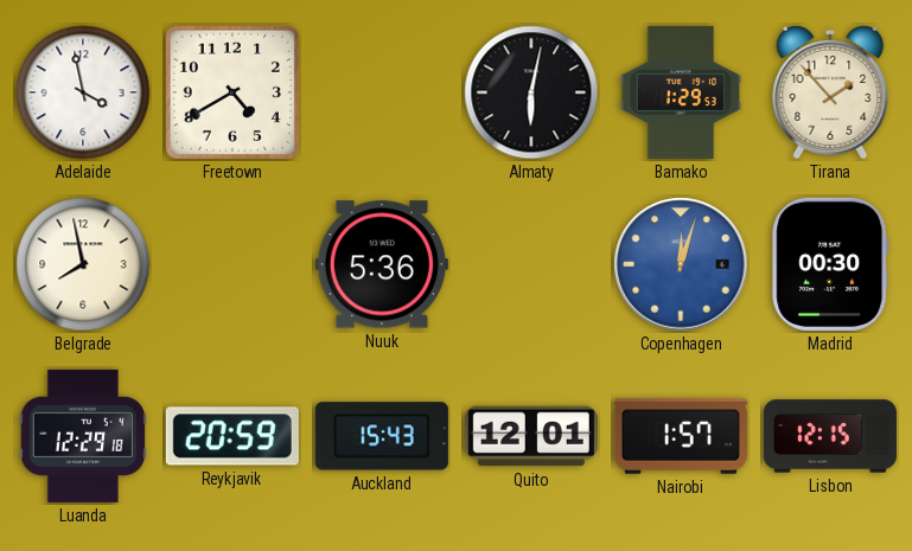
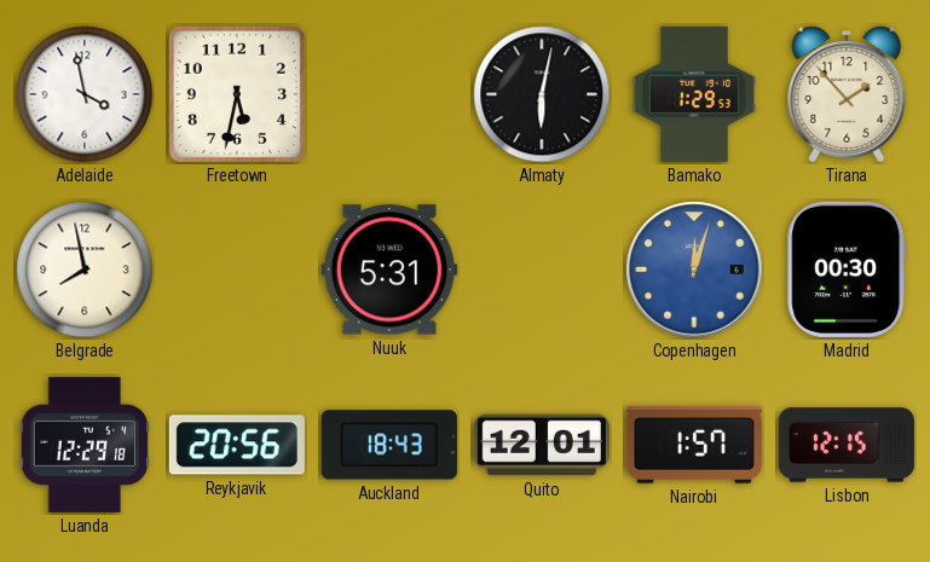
Freetown: 4:40 -> 5:32 (237, 94)
Nuuk: 5:36 -> 5:31 (389, 270)
Reykjavik: 20:59 -> 20:56 (237, 445)
Auckland: 15:43 -> 18:43 (389, 445)
